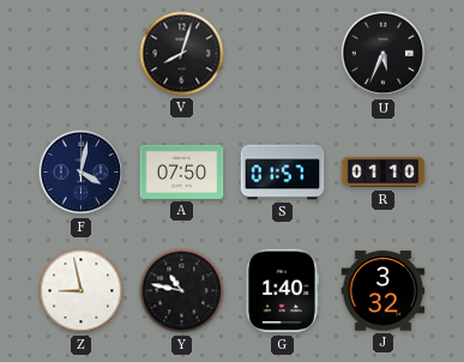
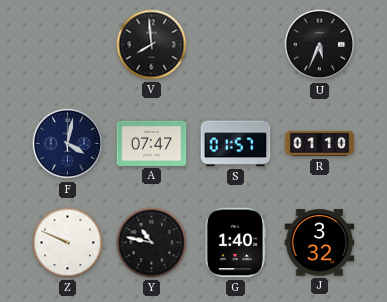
V: 8:03 -> 7:59 (152, 45)
A: 07:50 -> 07:47 (152, 143)
Z: 8:58 -> 9:49 (68, 243)
